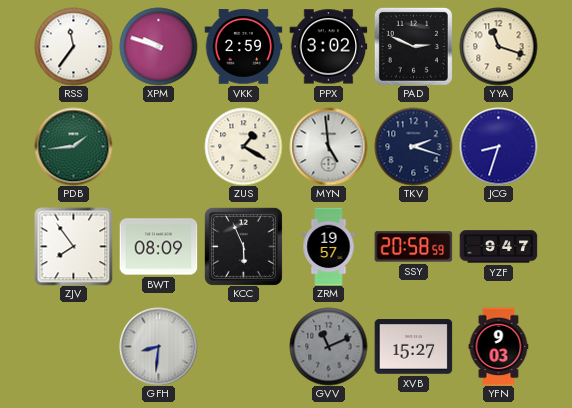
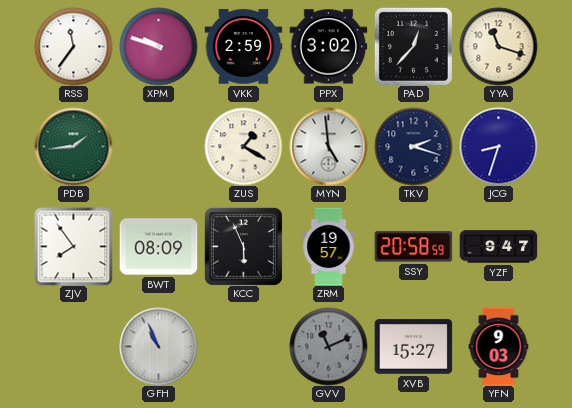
PAD: 2:49 -> 12:37 (413, 46)
GFH: 8:31 -> 10:56 (158, 346)
